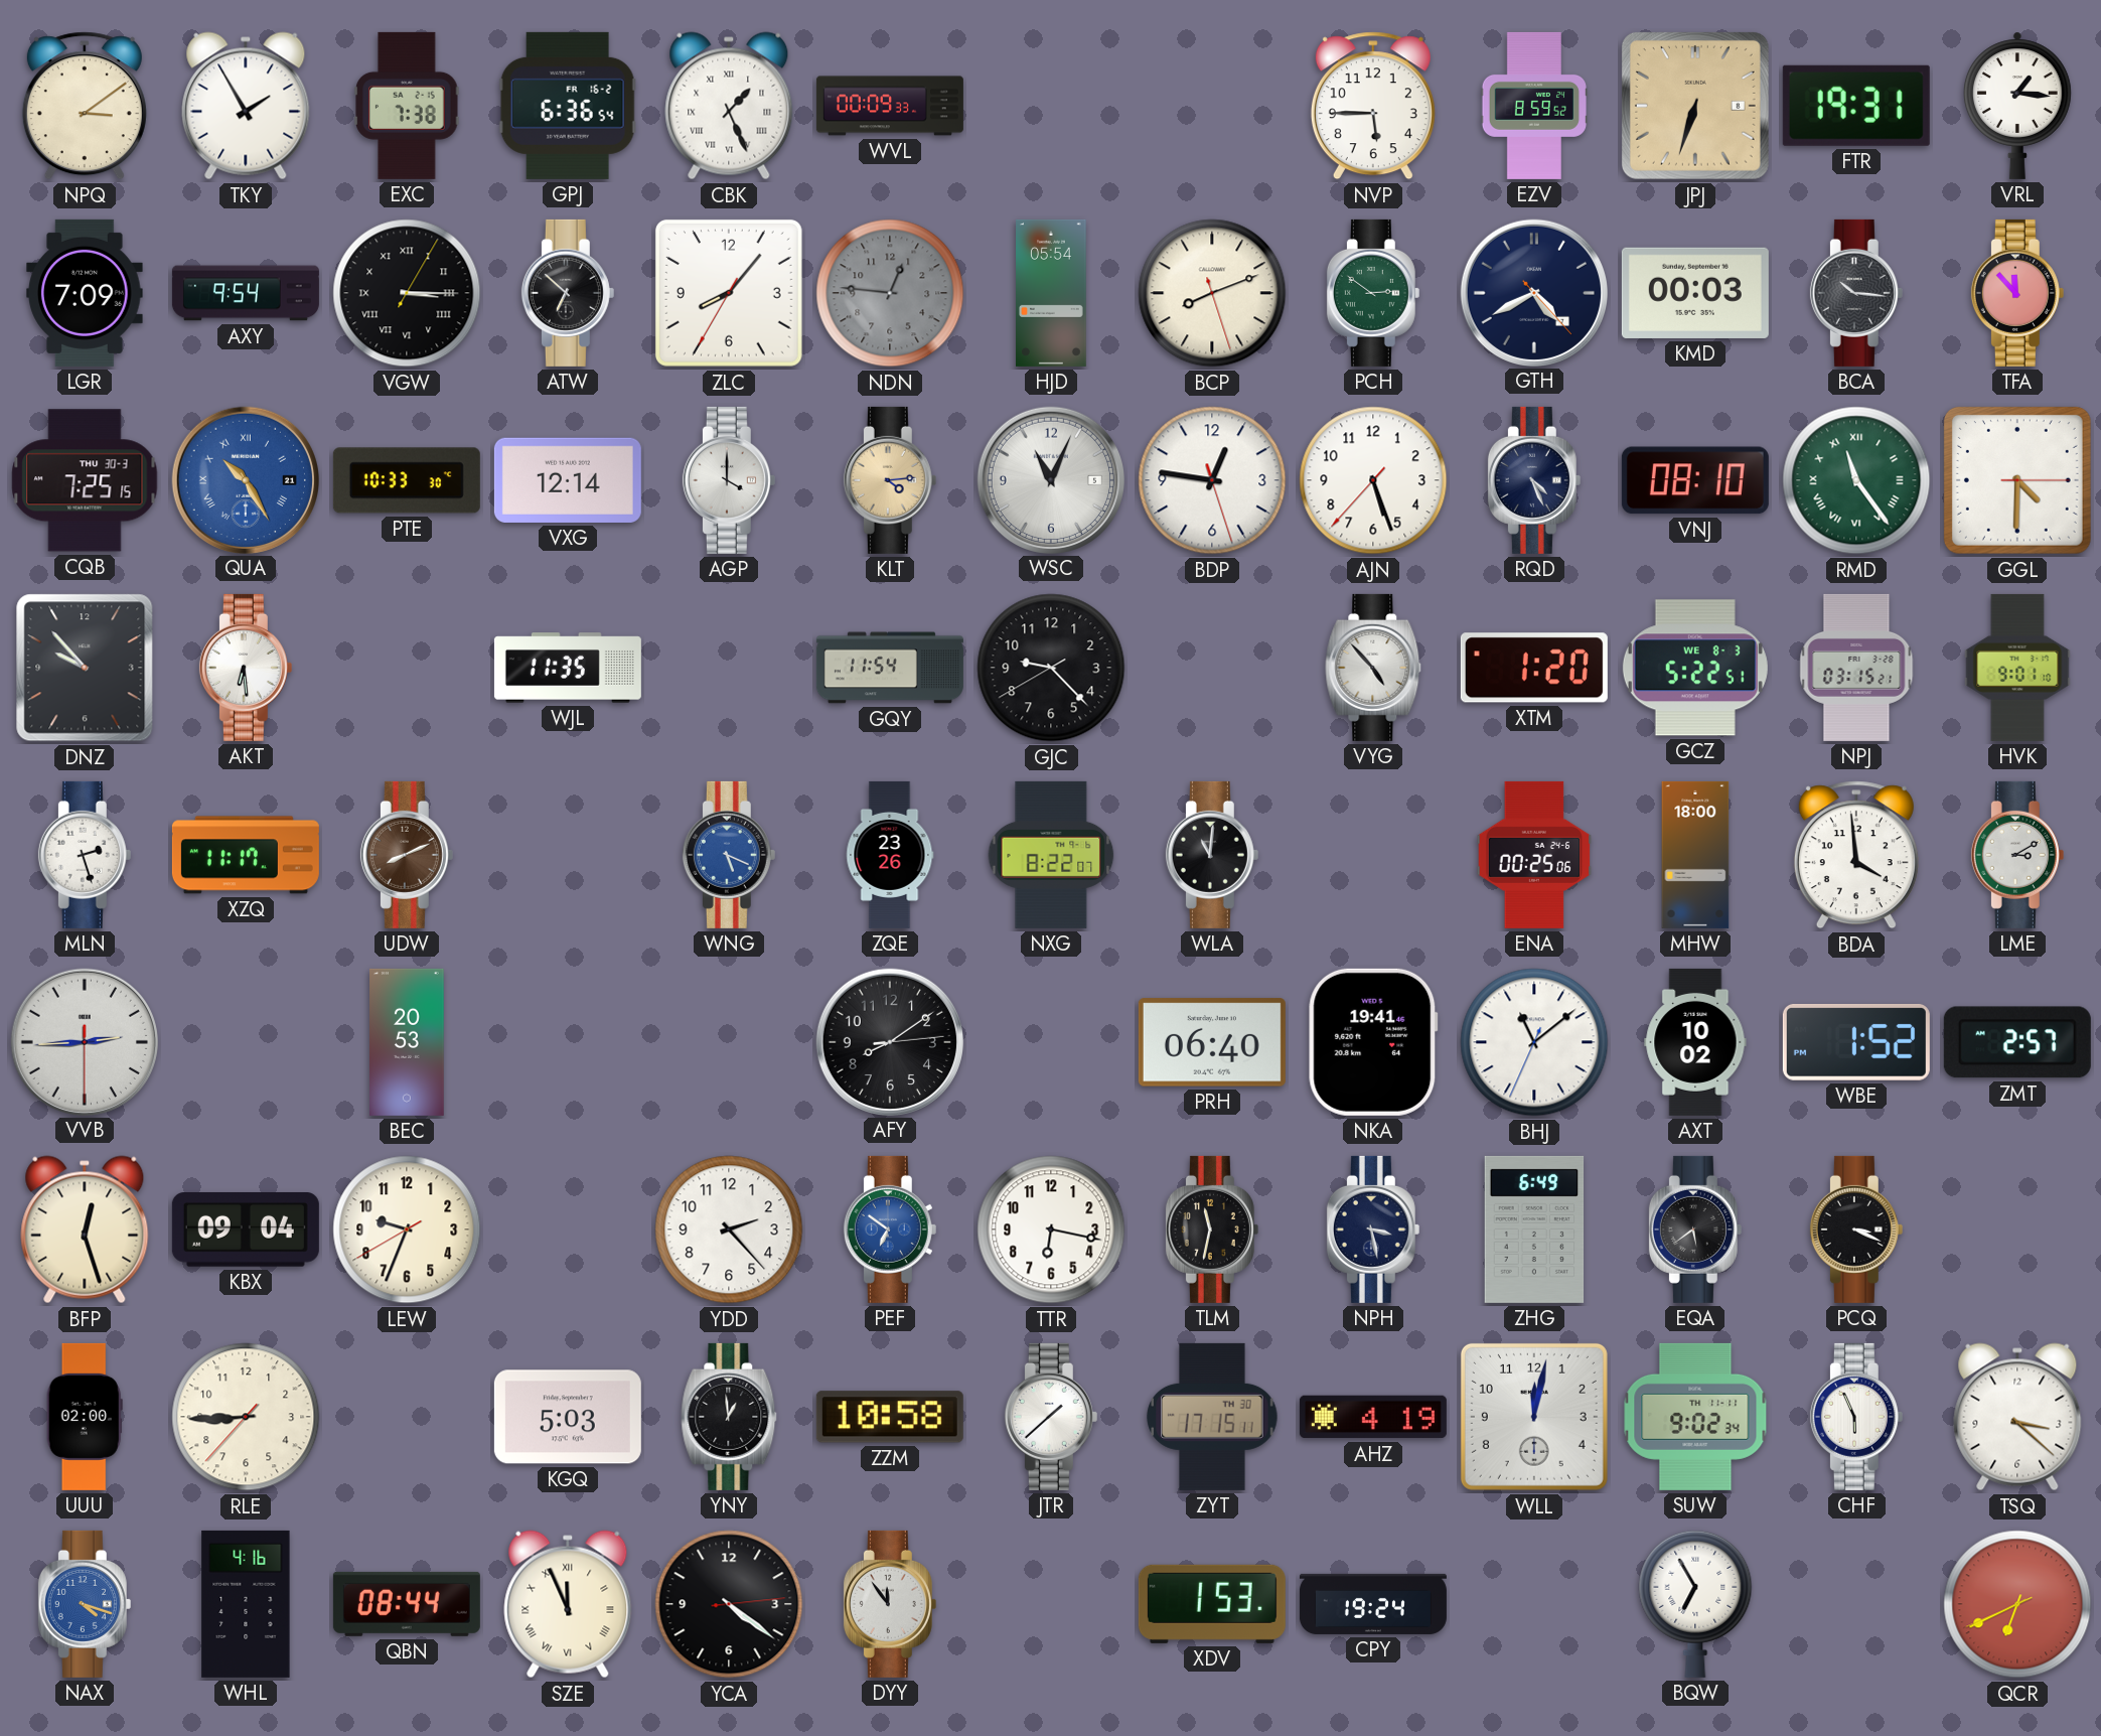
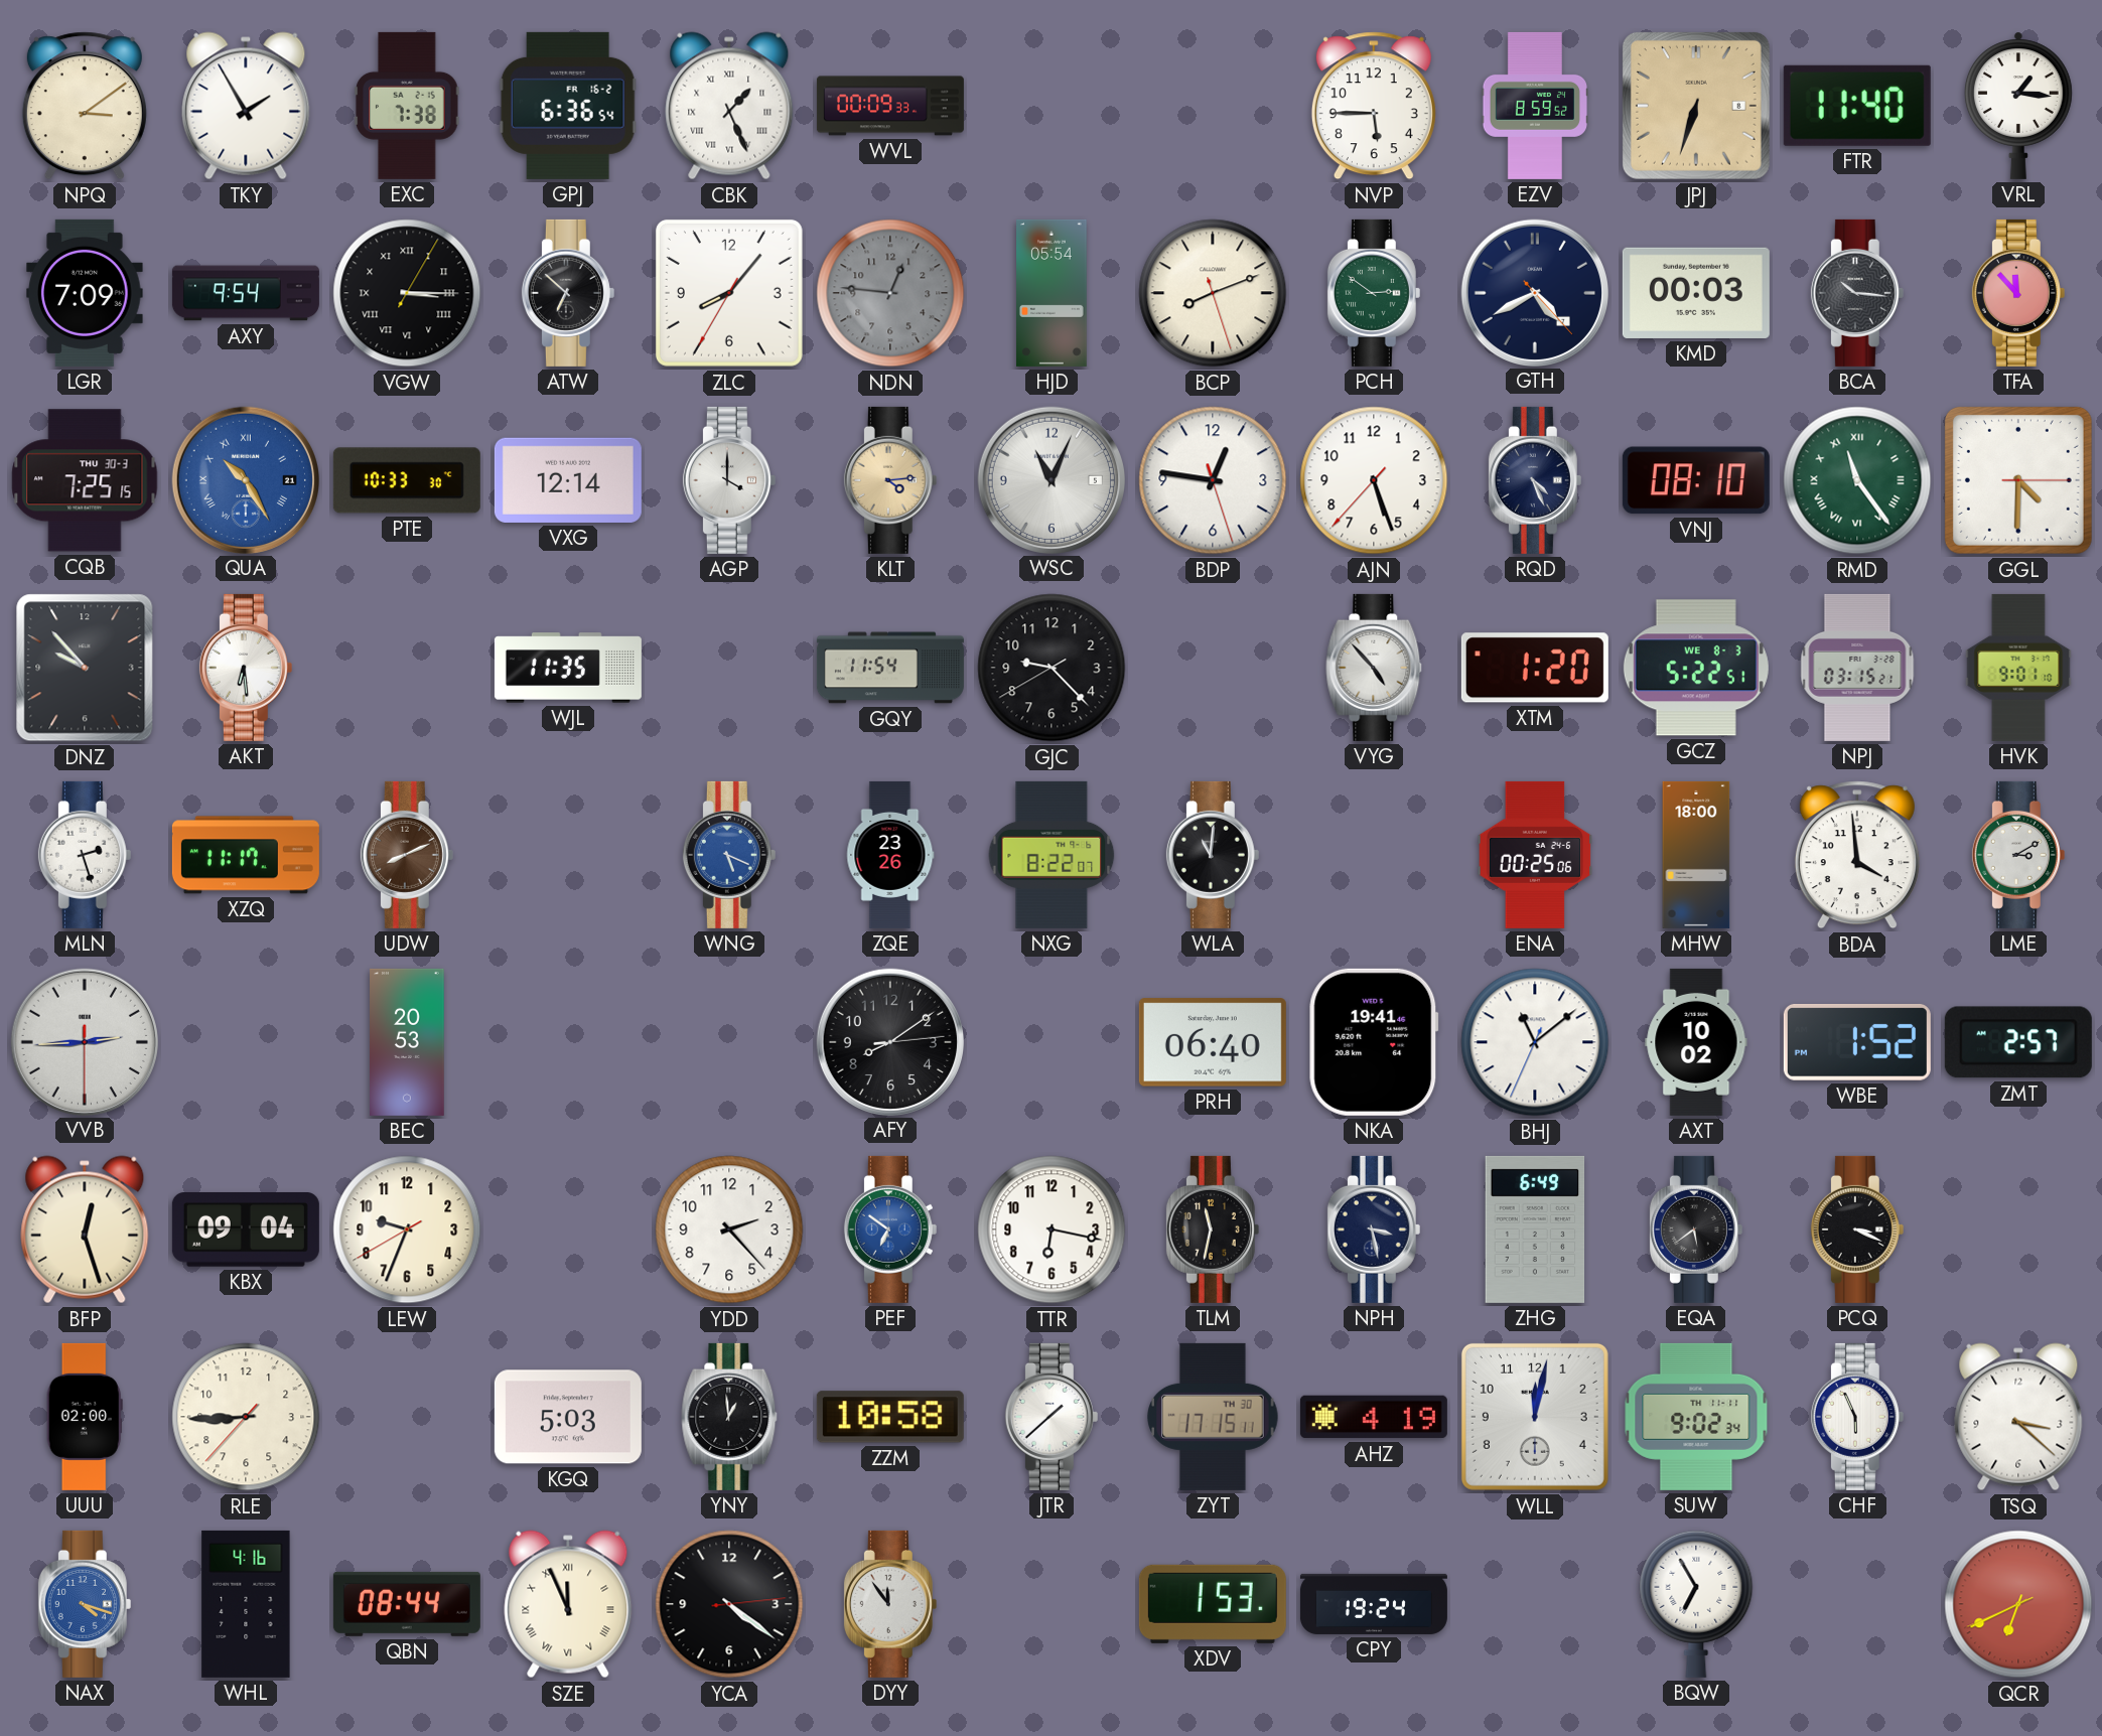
FTR: 19:31 -> 11:40 (1857, 106)
